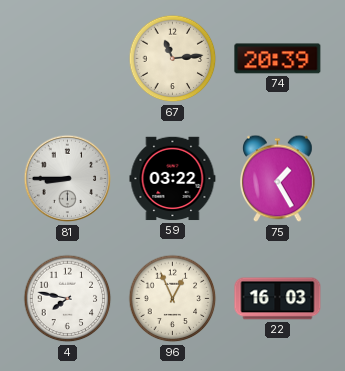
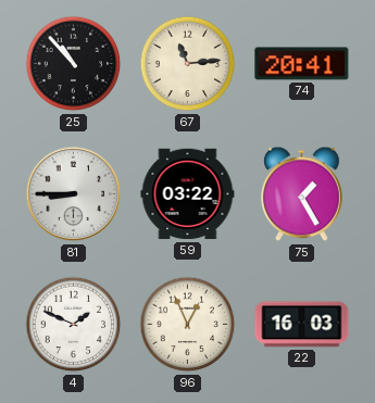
25: none -> 10:53 (74, 64)
74: 20:39 -> 20:41 (302, 64)
4: 7:47 -> 1:49 (74, 325)
